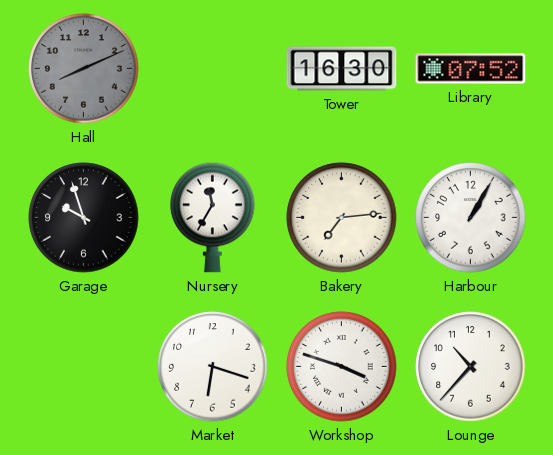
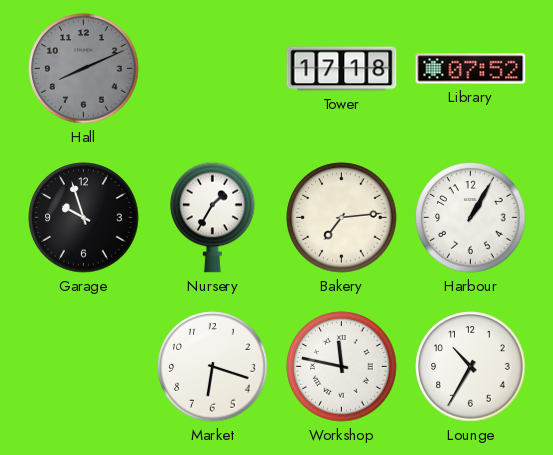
Tower: 16:30 -> 17:18 (342, 69)
Nursery: 11:35 -> 1:35 (213, 217)
Workshop: 3:48 -> 11:47 (342, 367)
Lounge: 10:37 -> 10:35 (471, 367)
